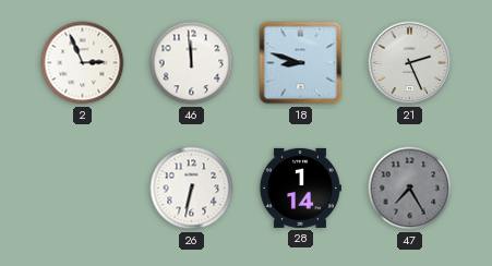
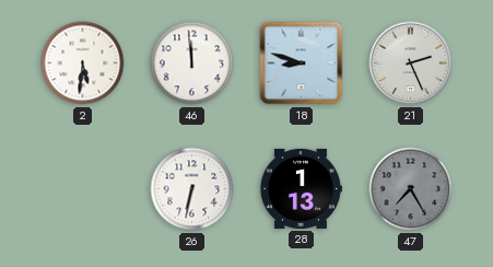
2: 2:56 -> 5:31 (83, 63)
28: 1:14 -> 1:13 (301, 188)
